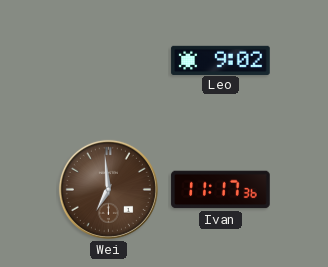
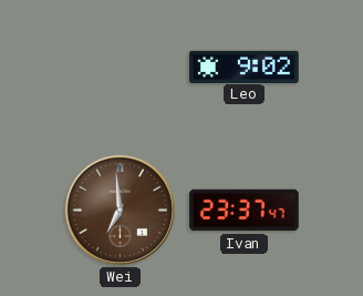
Ivan: 11:17 -> 23:37 (245, 211)
